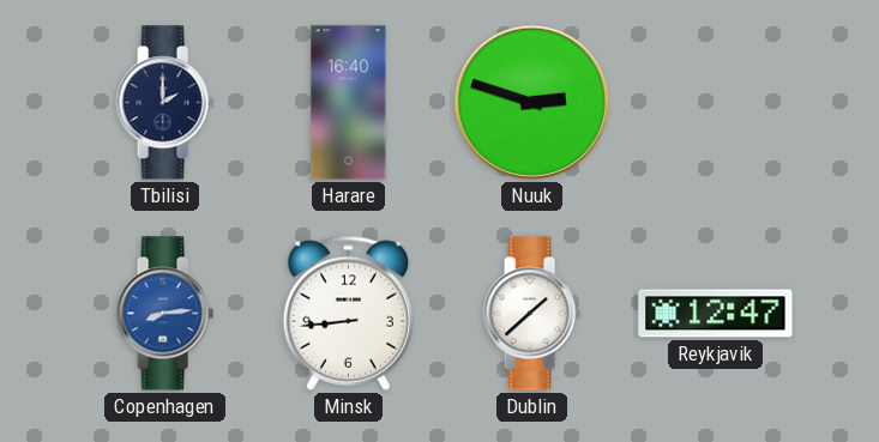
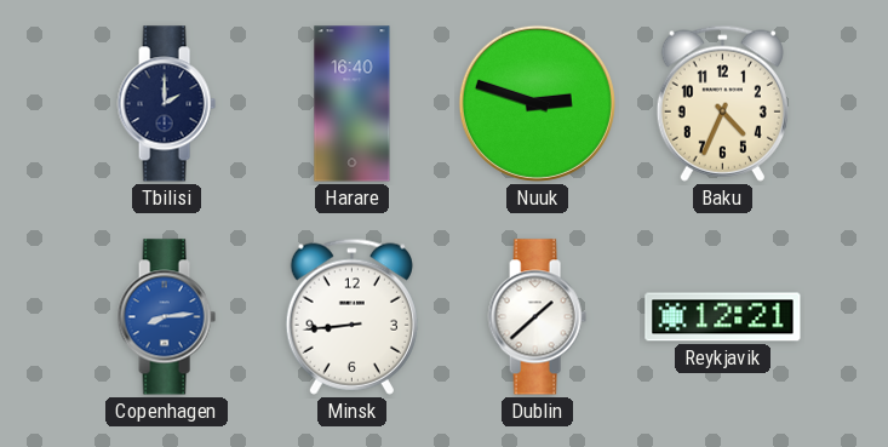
Baku: none -> 4:34 (722, 103)
Reykjavik: 12:47 -> 12:21 (723, 317)
